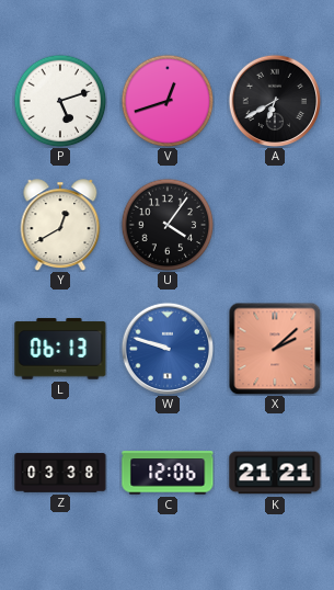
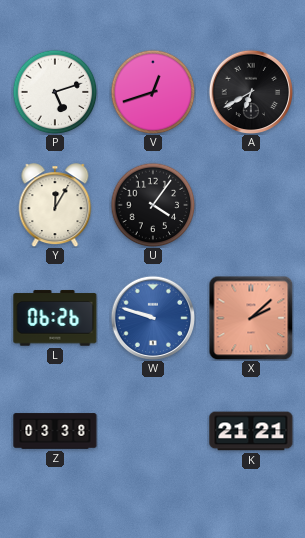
Y: 12:40 -> 12:05 (55, 205)
L: 06:13 -> 06:26 (55, 318)
C: 12:06 -> none (168, 473)
